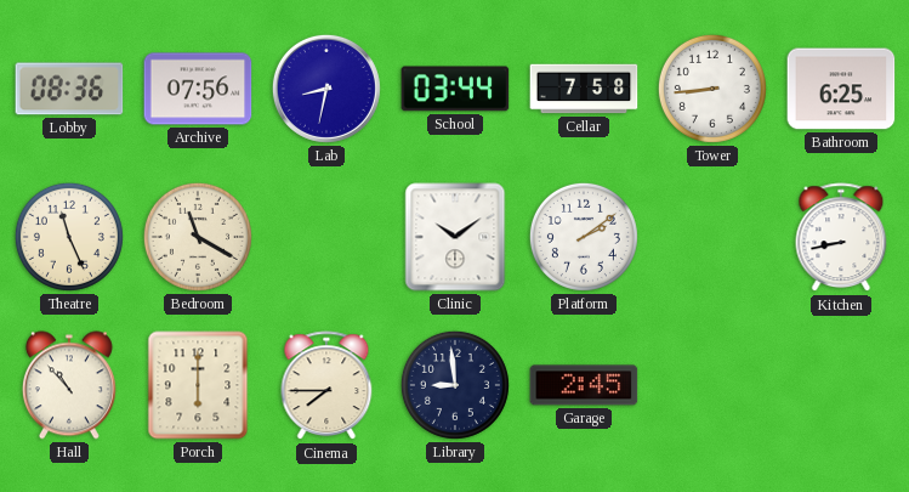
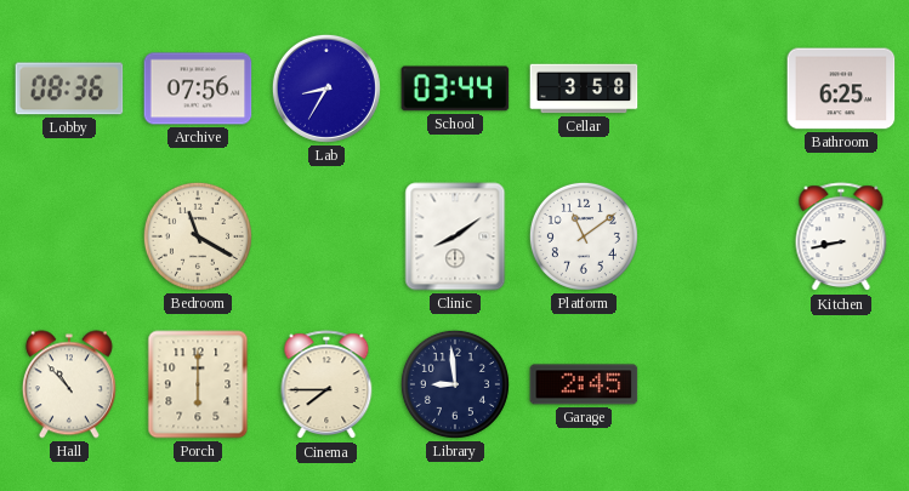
Lab: 8:32 -> 8:35 (326, 89)
Cellar: 7:58 -> 3:58 (584, 89)
Tower: 8:44 -> none (712, 89)
Theatre: 11:26 -> none (69, 237)
Clinic: 10:09 -> 8:09 (455, 236)
Platform: 2:09 -> 11:09 (584, 236)
